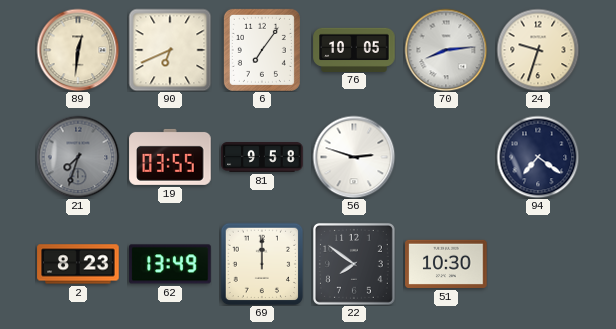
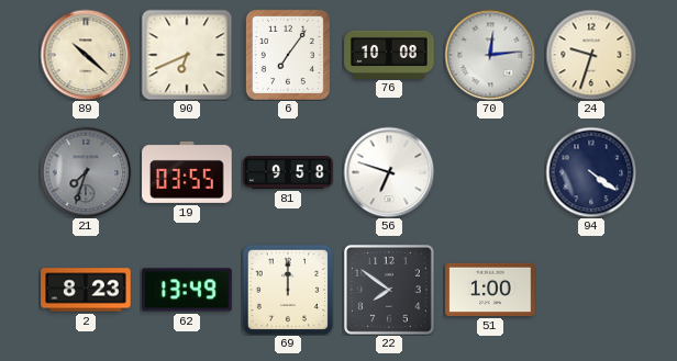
89: 12:31 -> 10:22 (86, 55)
76: 10:05 -> 10:08 (389, 54)
70: 8:14 -> 12:14 (490, 55)
56: 2:48 -> 6:48 (389, 172)
94: 7:21 -> 4:21 (591, 172)
51: 10:30 -> 1:00 (490, 290)
